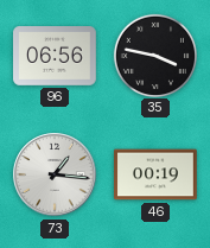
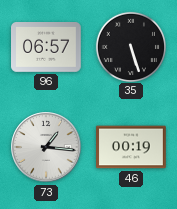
96: 06:56 -> 06:57 (46, 48)
35: 3:47 -> 5:27 (130, 46)
